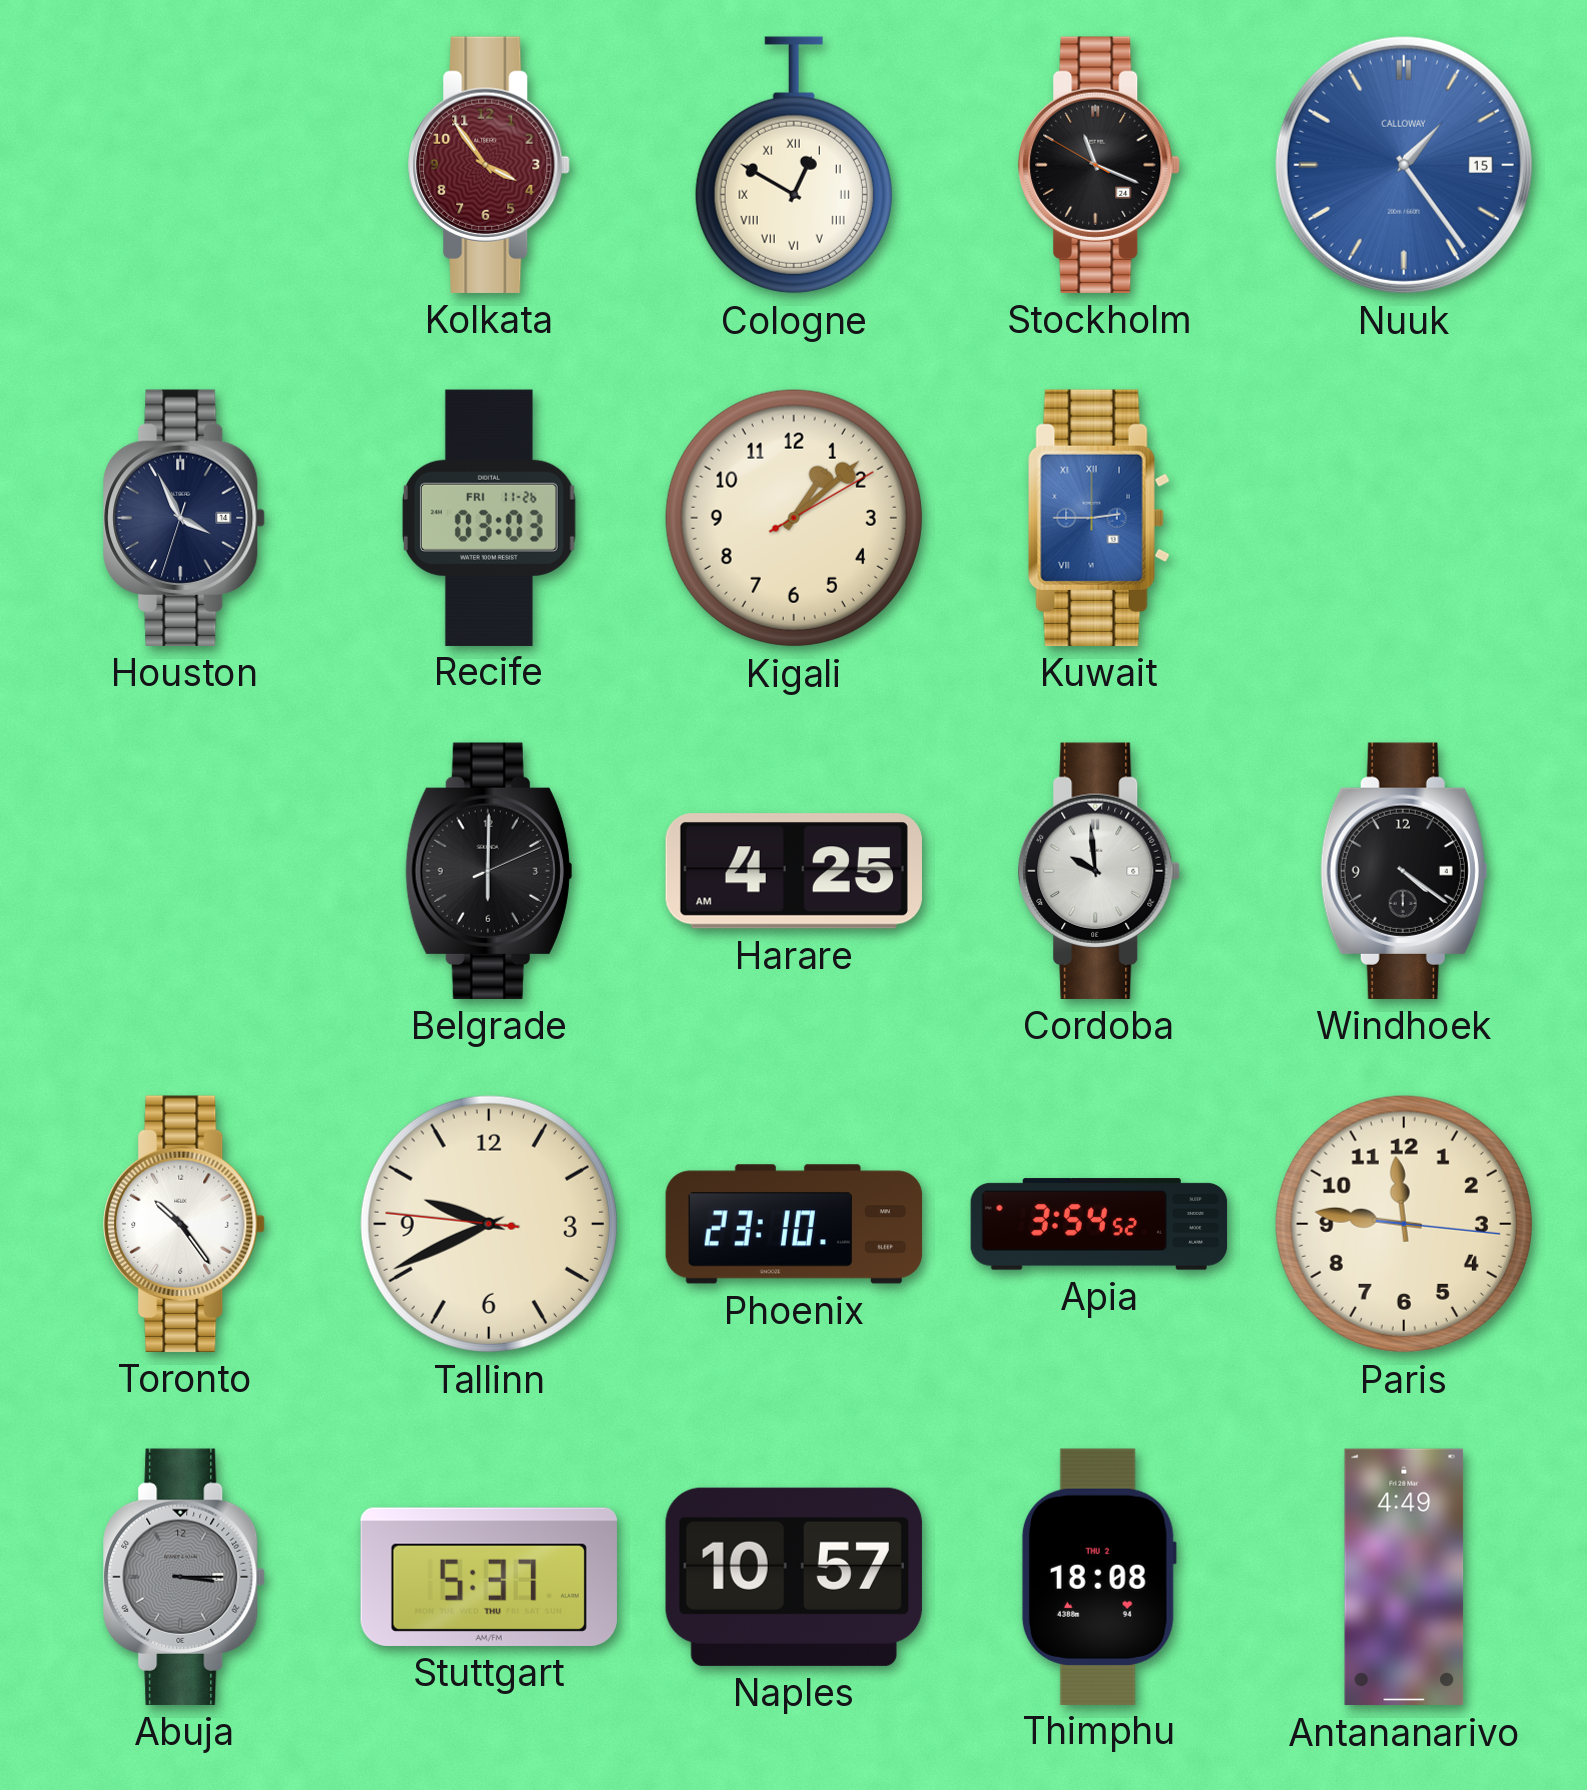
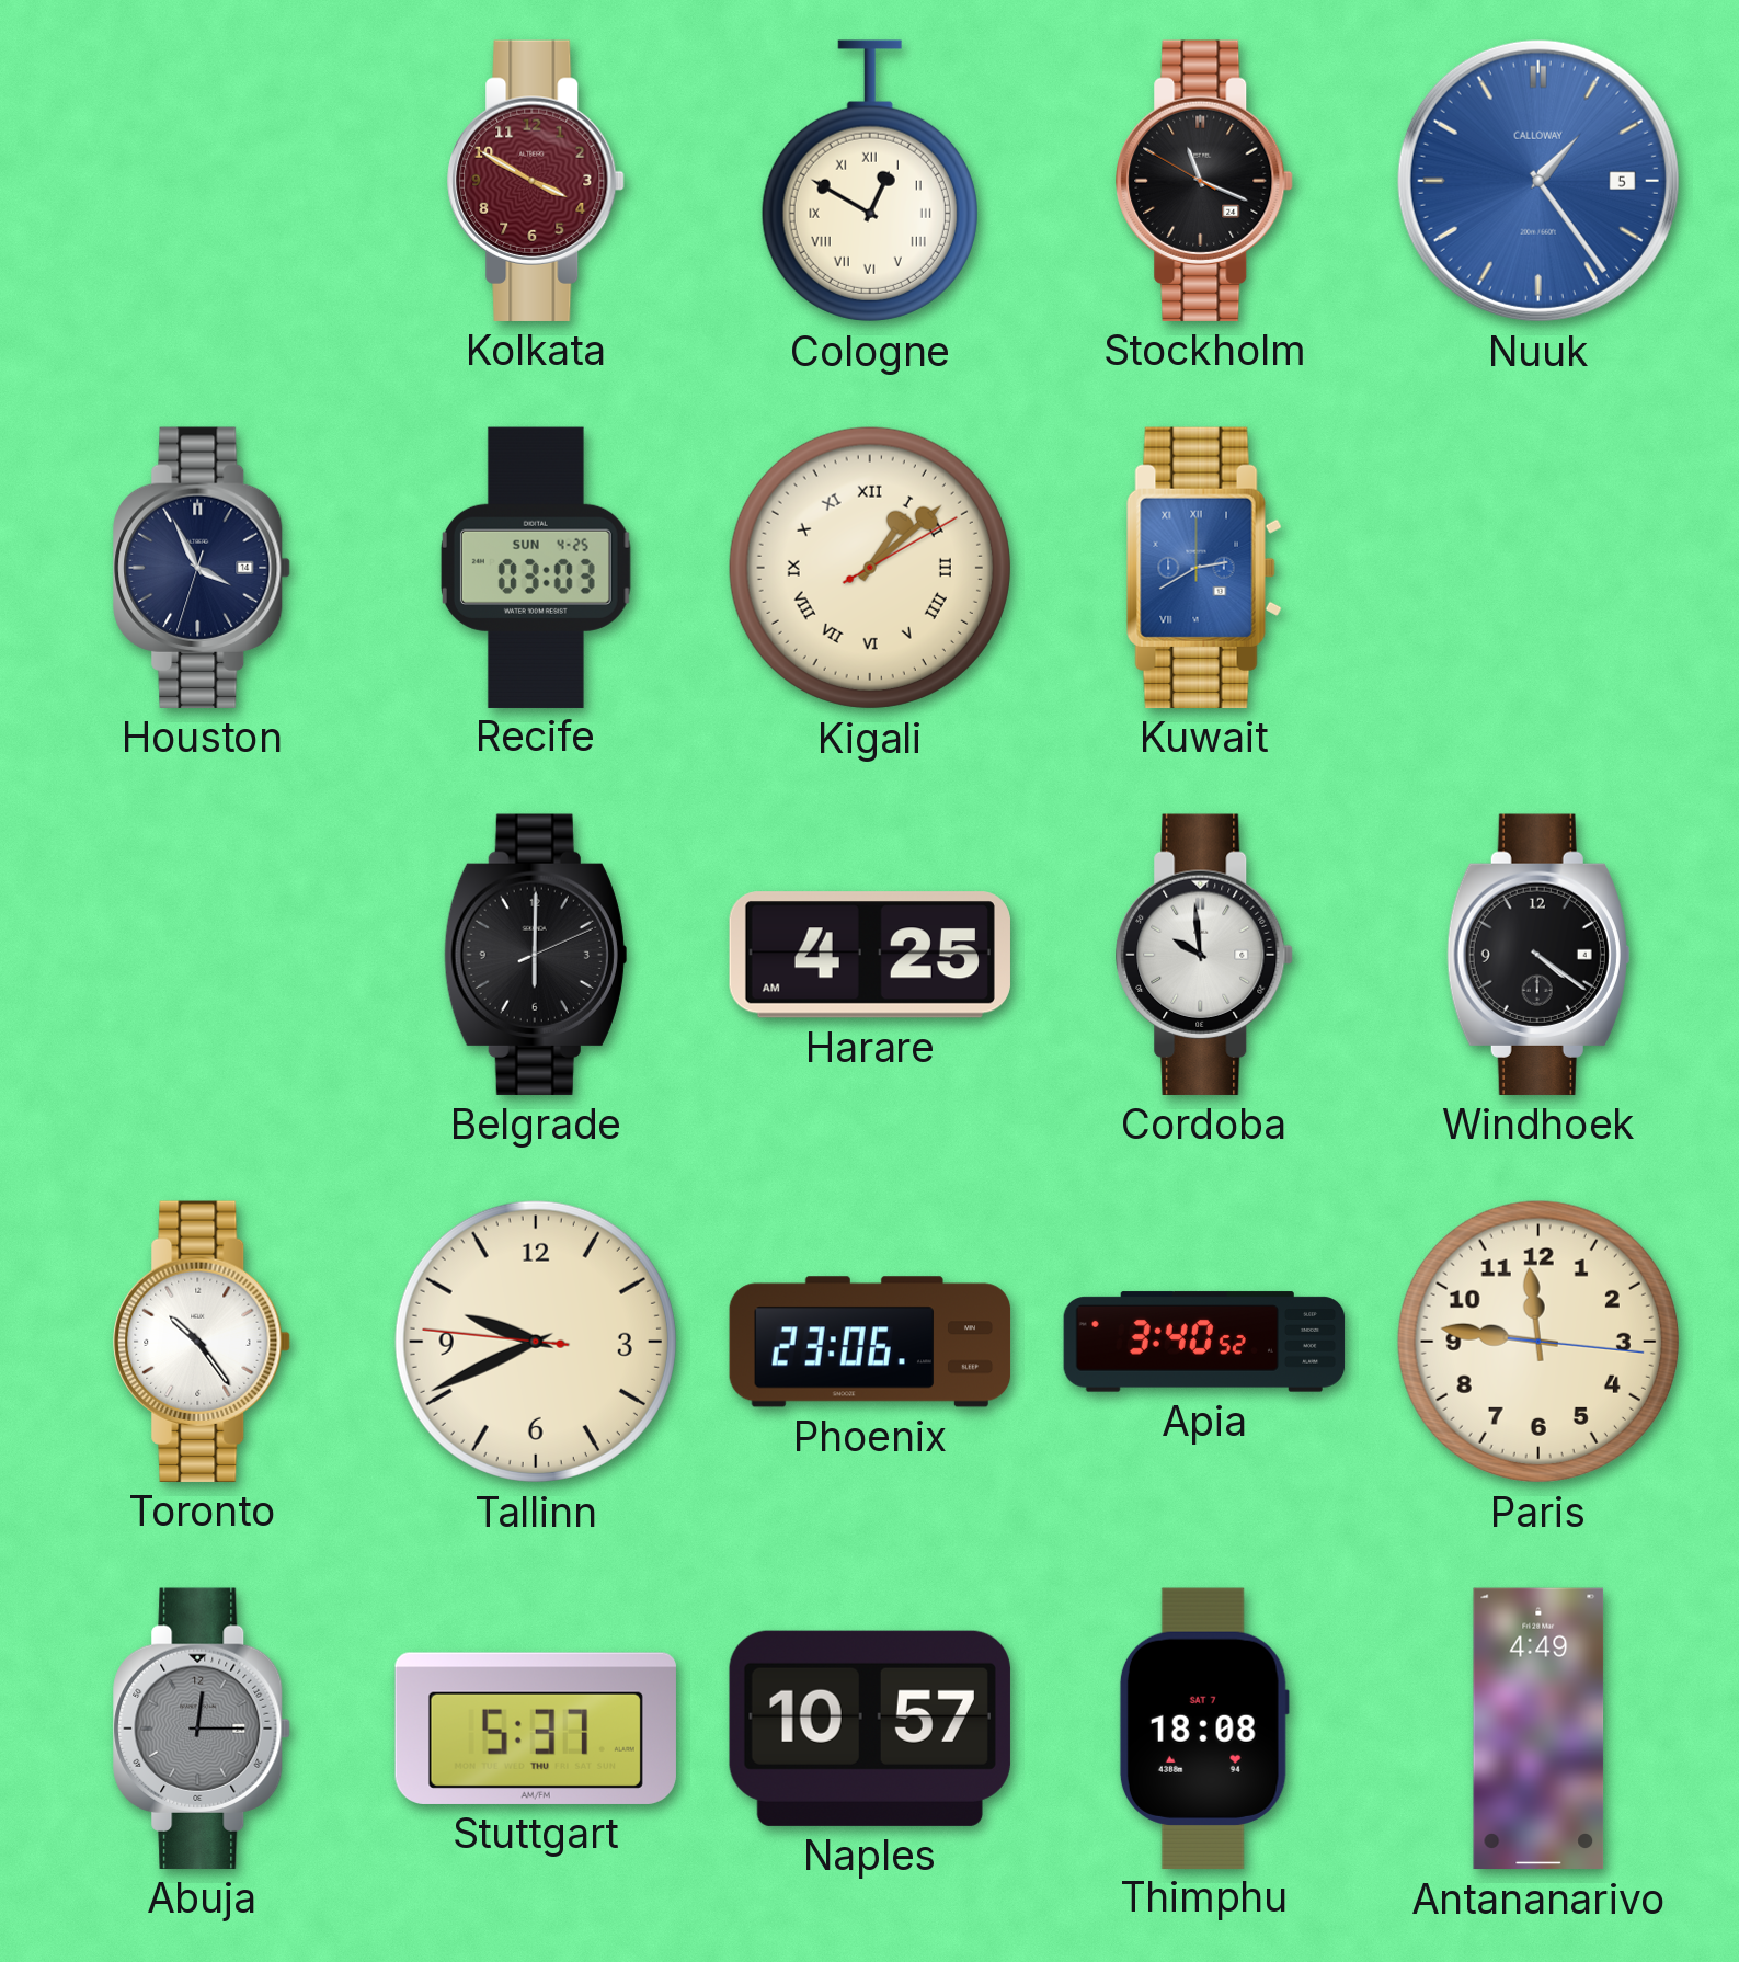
Kolkata: 3:54 -> 3:50 (536, 181)
Nuuk date: 15 -> 5 (1538, 181)
Recife date: FRI 11-26 -> SUN 4-25 (536, 567)
Kigali numerals: Arabic -> Roman (870, 568)
Kuwait: 2:45 -> 2:40 (1204, 568)
Phoenix: 23:10 -> 23:06 (870, 1342)
Apia: 3:54 -> 3:40 (1204, 1342)
Abuja: 3:15 -> 12:15 (202, 1729)
Thimphu date: THU 2 -> SAT 7 (1204, 1727)
